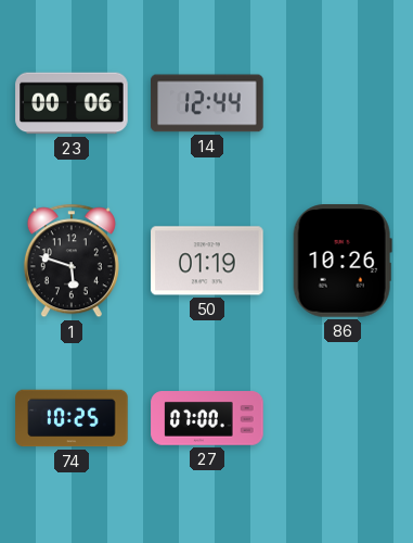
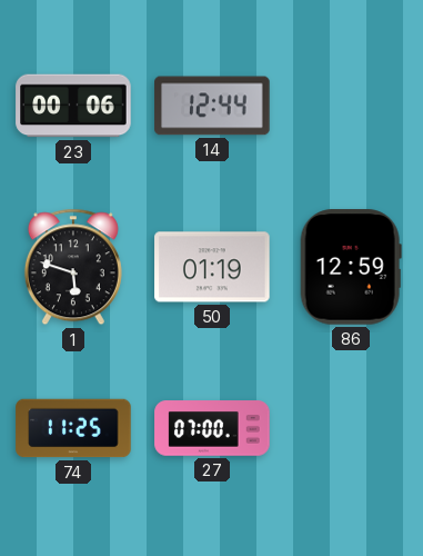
86: 10:26 -> 12:59 (351, 267)
74: 10:25 -> 11:25 (73, 428)
